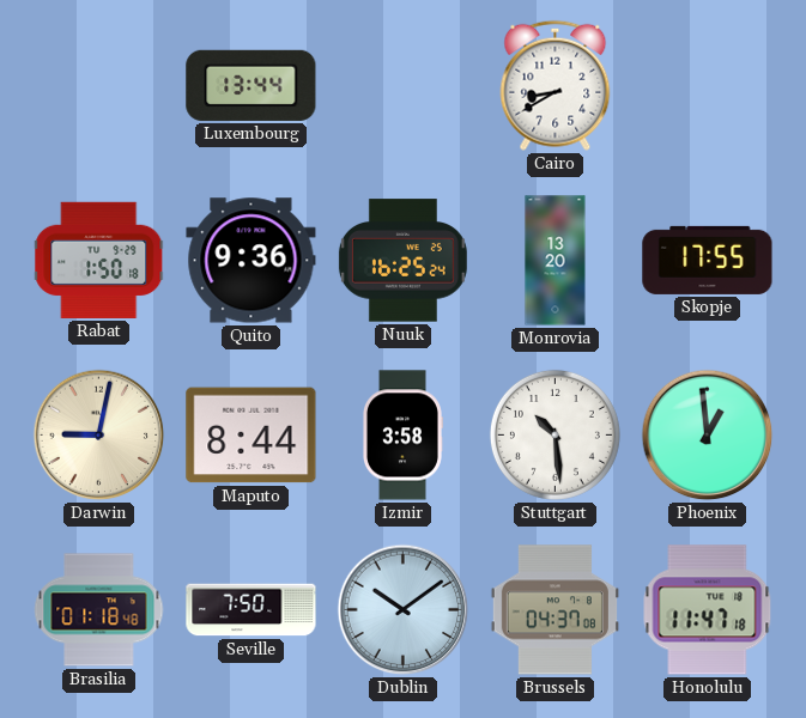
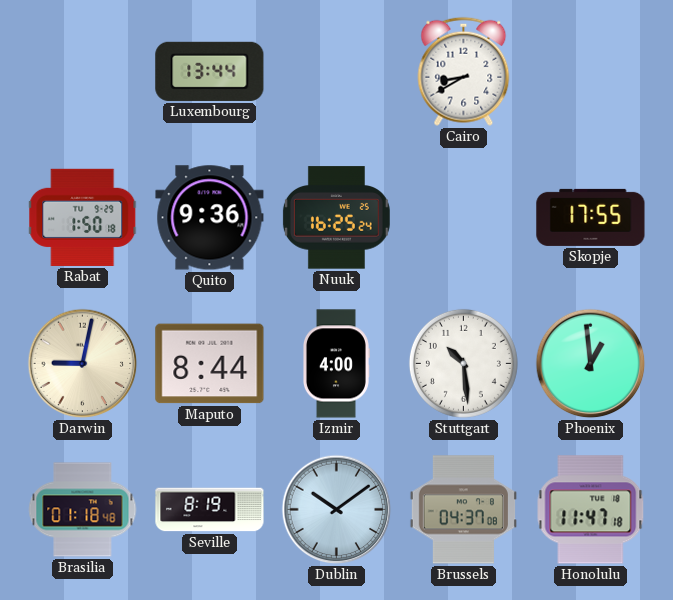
Monrovia: 13:20 -> none (556, 261)
Izmir: 3:58 -> 4:00 (336, 364)
Seville: 7:50 -> 8:19 (210, 510)
